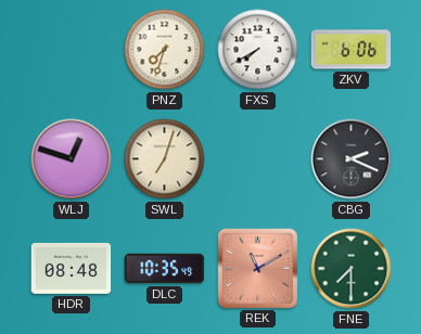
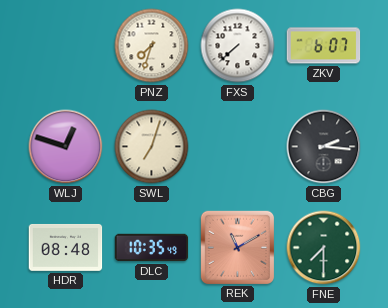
FXS: 7:40 -> 7:38 (238, 46)
ZKV: 6:06 -> 6:07 (324, 46)
CBG: 2:19 -> 2:16 (324, 147)
